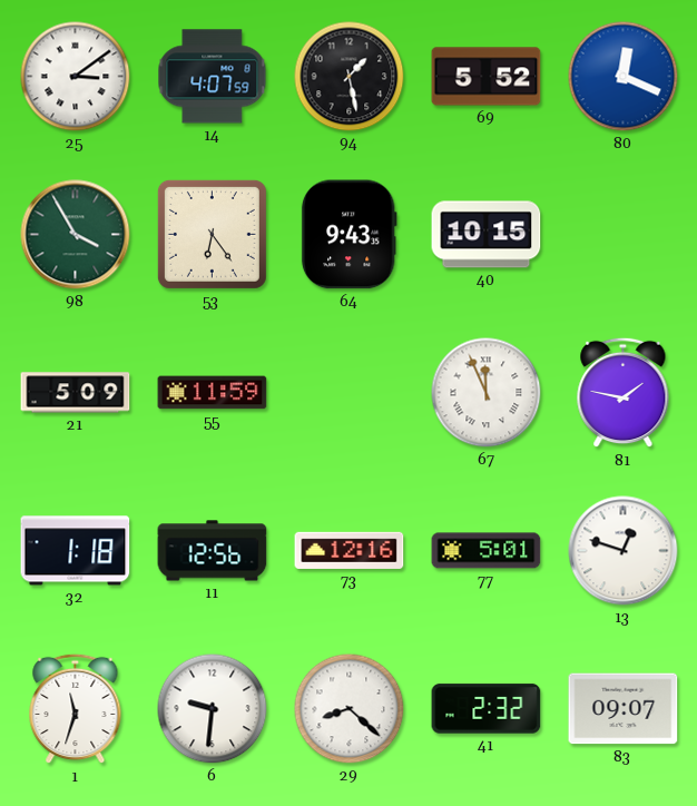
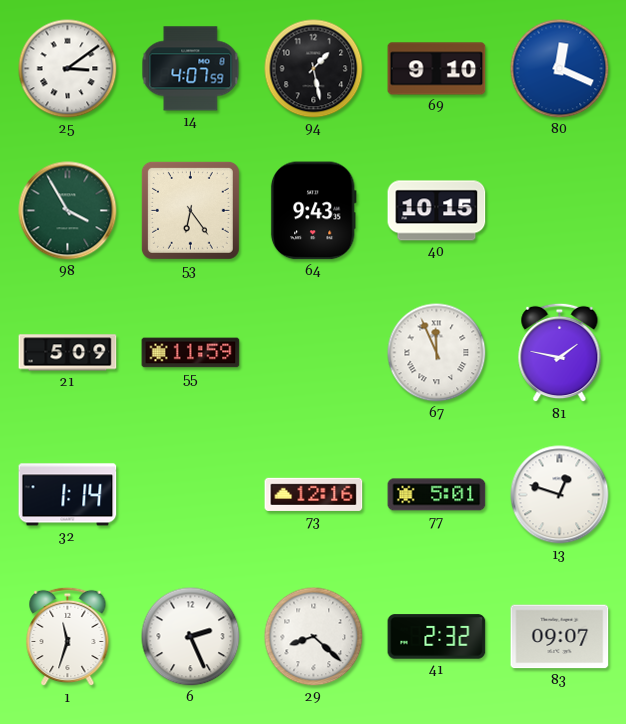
69: 5:52 -> 9:10 (437, 69)
32: 1:18 -> 1:14 (68, 495)
11: 12:56 -> none (213, 551)
6: 9:31 -> 2:26 (191, 637)
